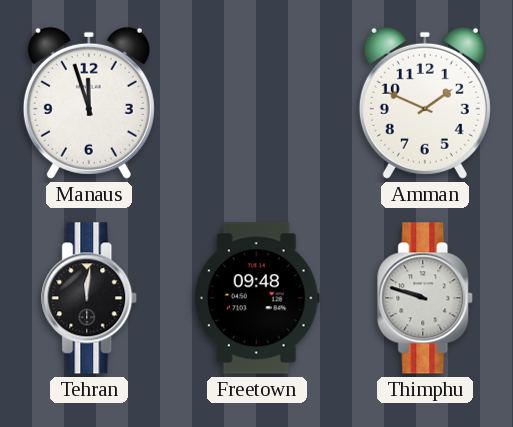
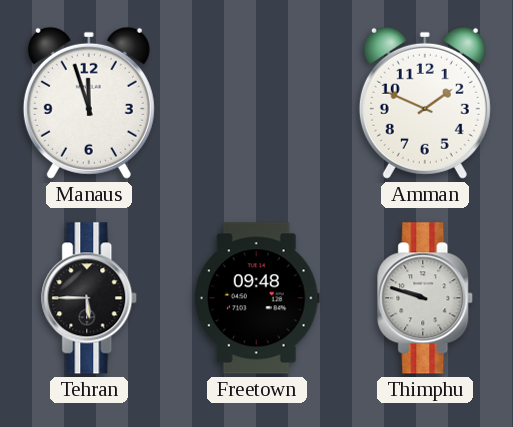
Tehran: 12:01 -> 5:45 (90, 298)
